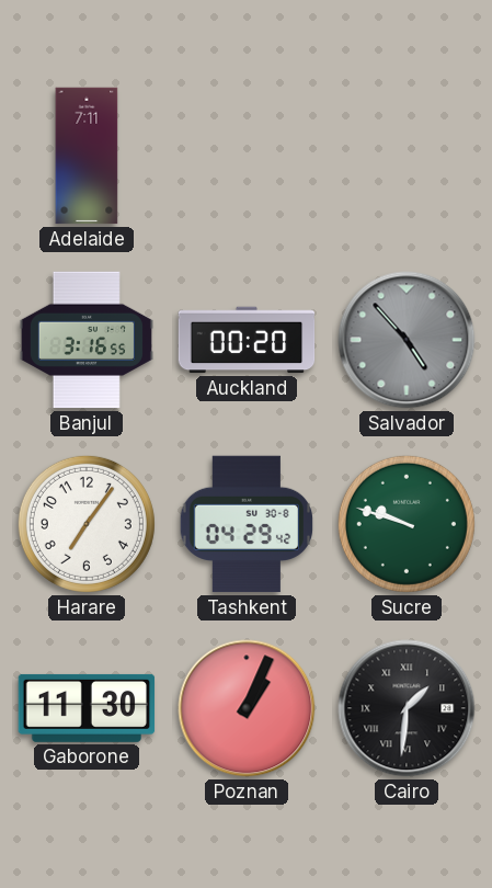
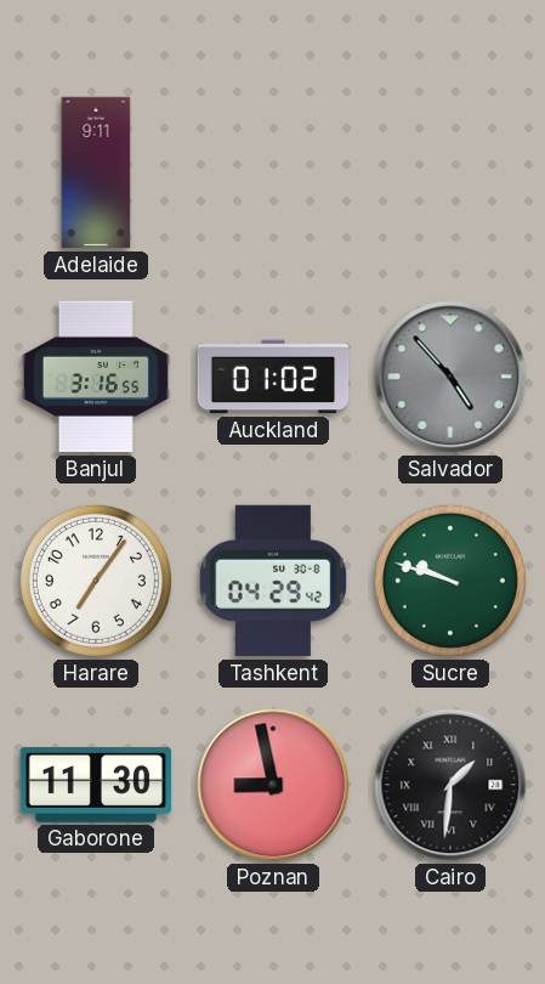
Adelaide: 7:11 -> 9:11 (96, 173)
Auckland: 00:20 -> 01:02 (273, 377)
Poznan: 1:04 -> 8:58 (273, 785)
